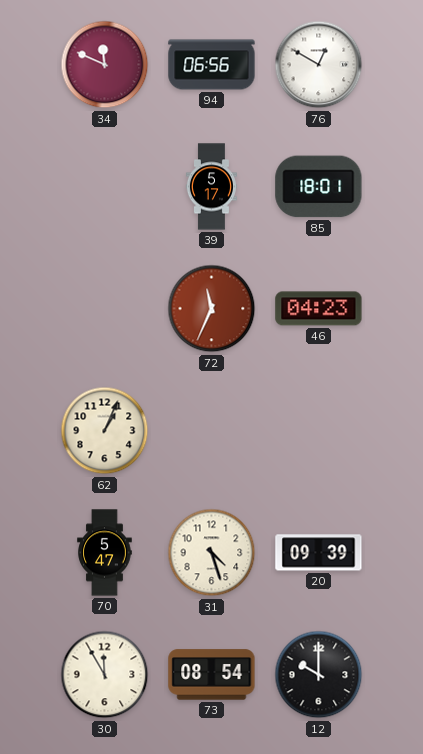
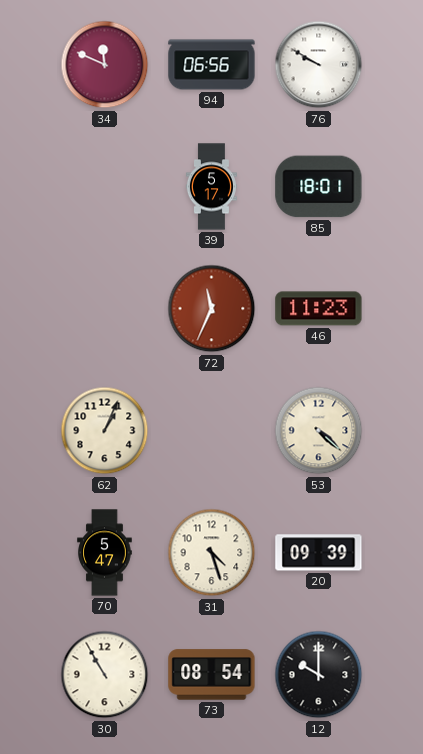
76: 12:50 -> 9:50 (319, 65)
46: 04:23 -> 11:23 (319, 309)
53: none -> 4:22 (319, 431)
30: 11:55 -> 10:55 (105, 675)
